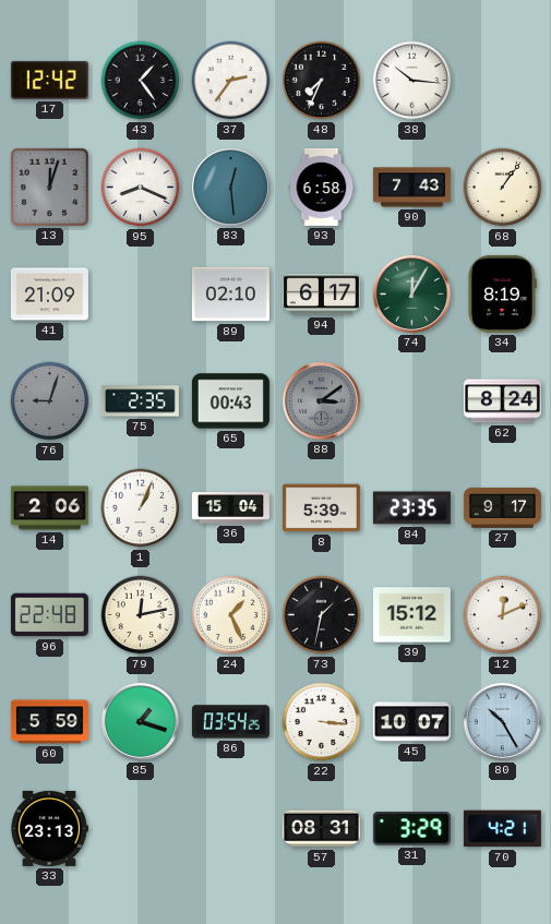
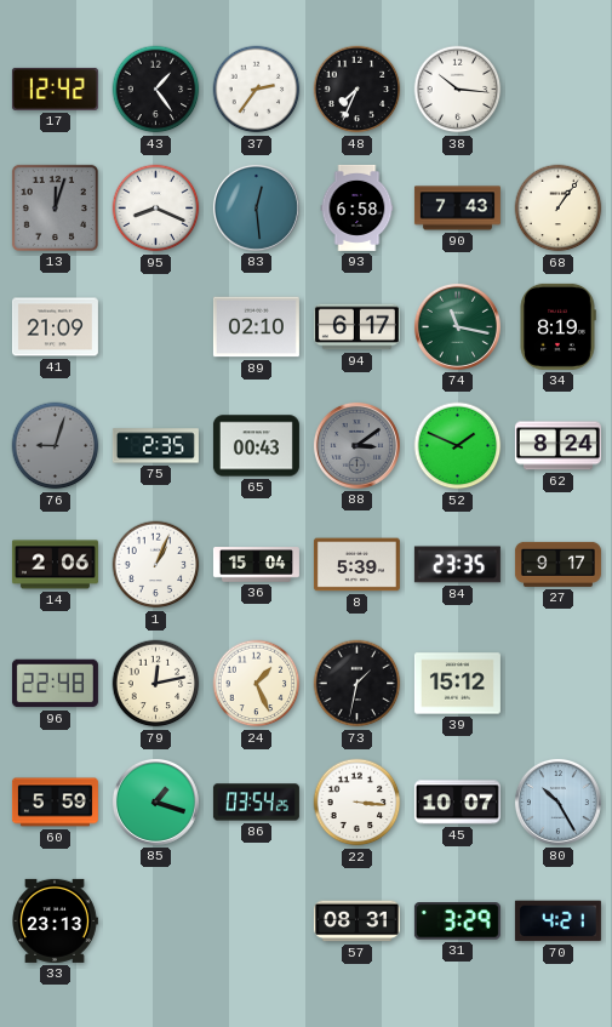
74: 12:05 -> 11:17 (457, 326)
52: none -> 1:49 (458, 446)
12: 12:11 -> none (503, 615)
